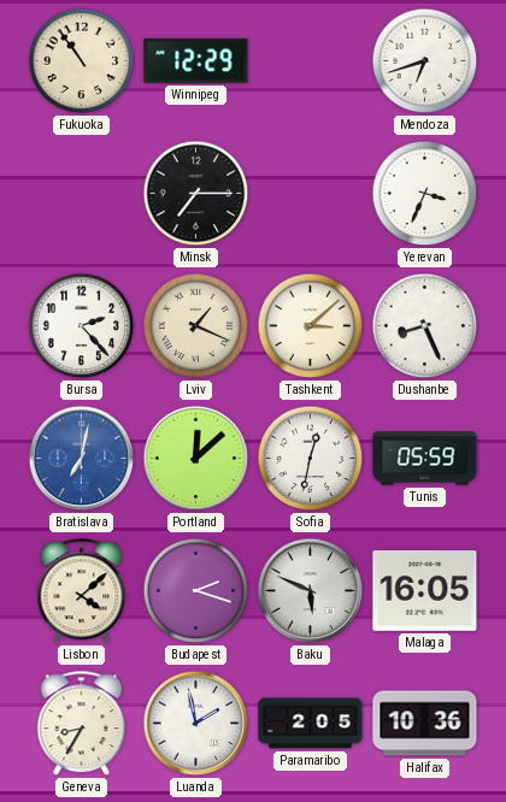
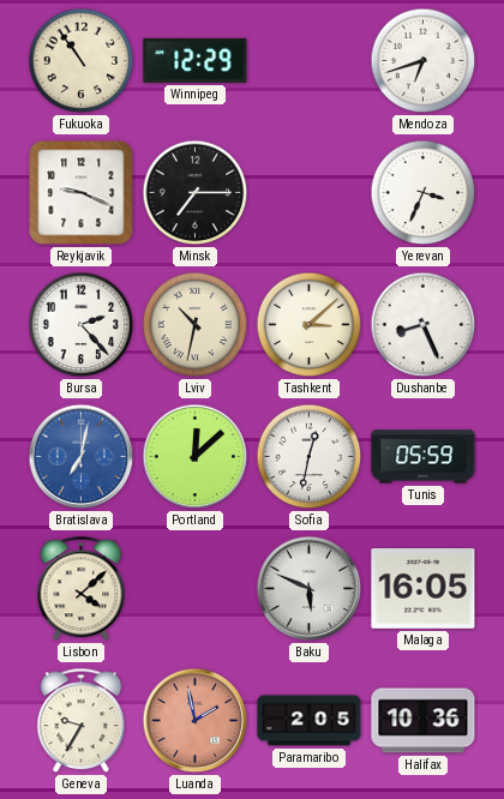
Reykjavik: none -> 9:19 (82, 193)
Lviv: 1:19 -> 10:32 (196, 325)
Budapest: 2:18 -> none (196, 591)
Geneva: 8:35 -> 9:35 (82, 721)
Luanda dial: white -> salmon (196, 721)
